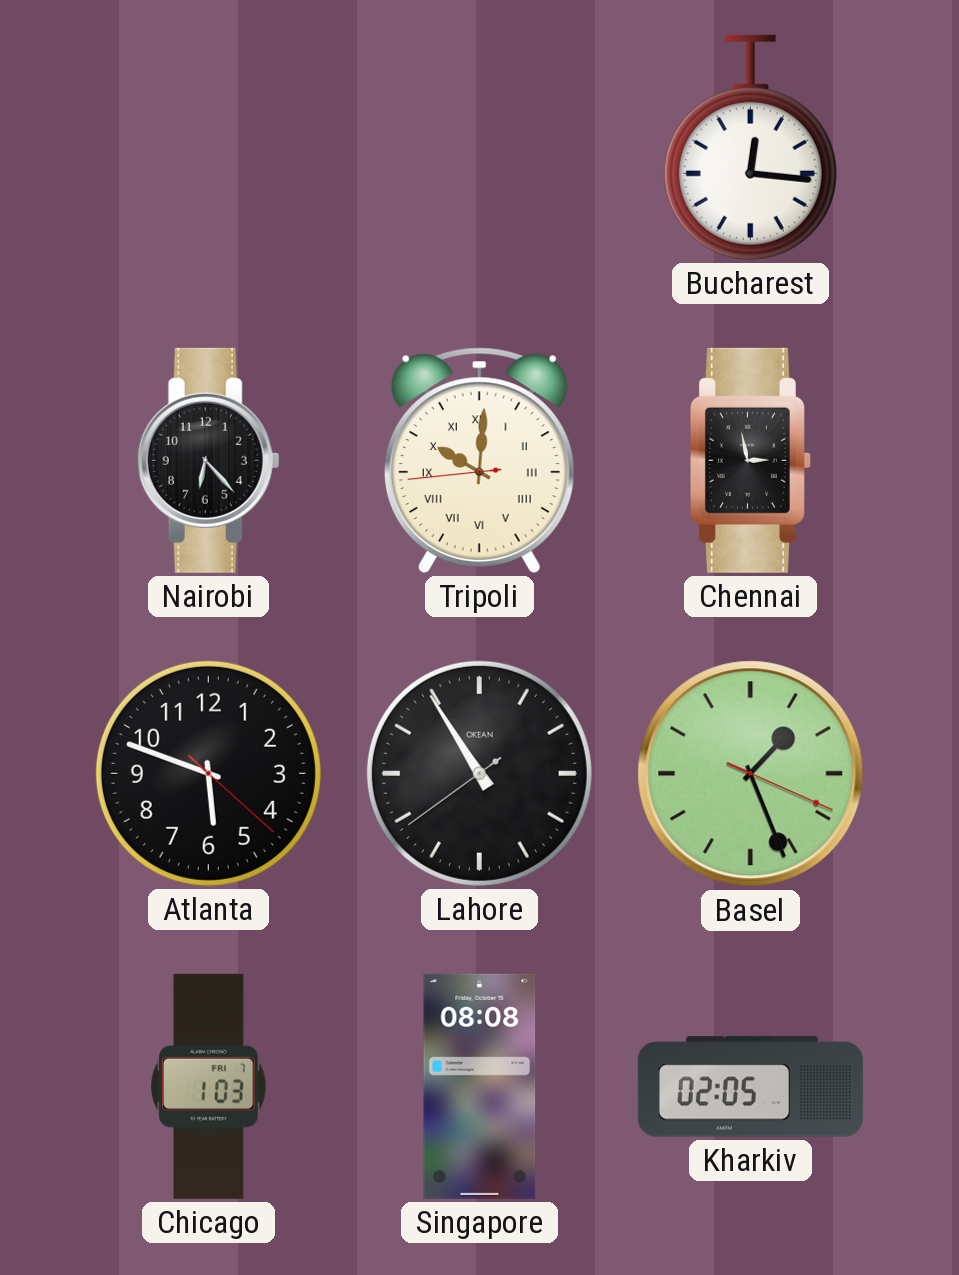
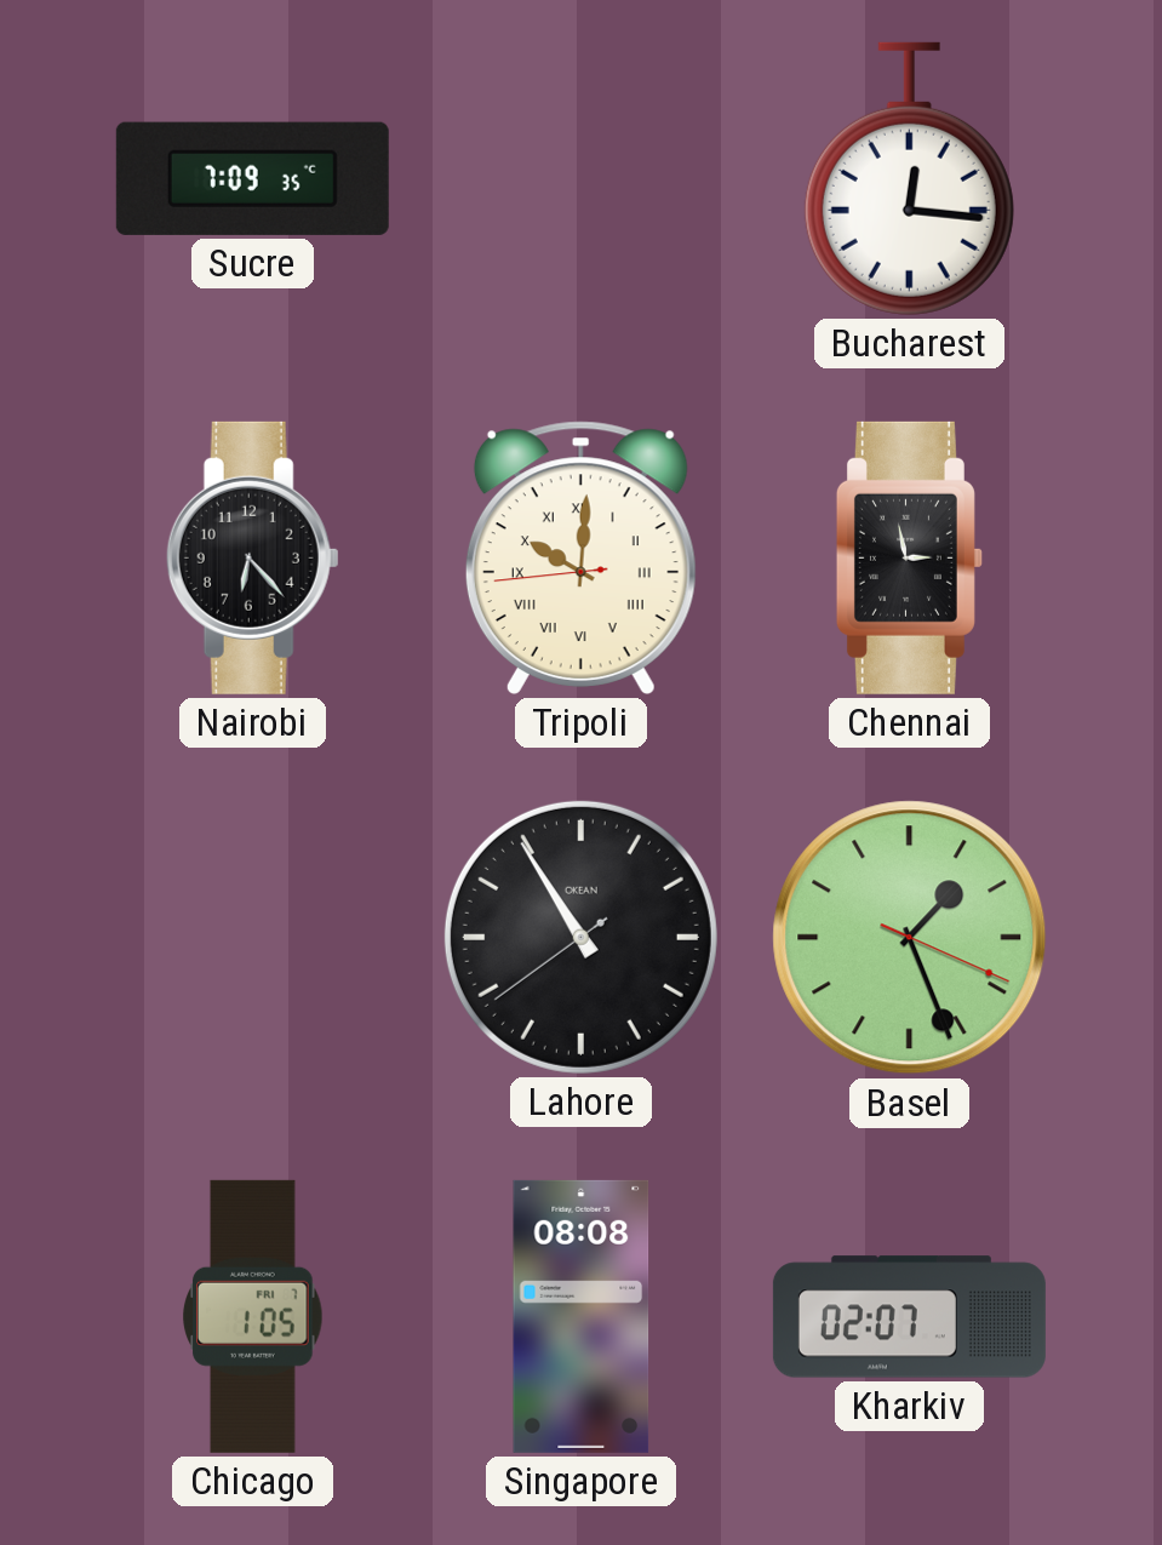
Sucre: none -> 7:09 (252, 178)
Atlanta: 5:48 -> none (208, 773)
Chicago: 1:03 -> 1:05 (253, 1316)
Kharkiv: 02:05 -> 02:07 (909, 1317)
